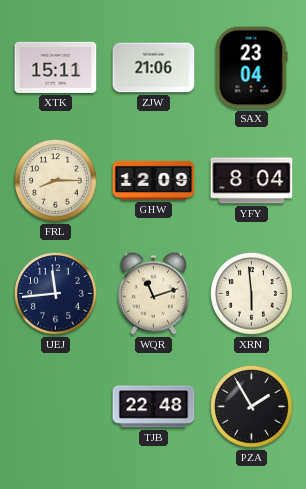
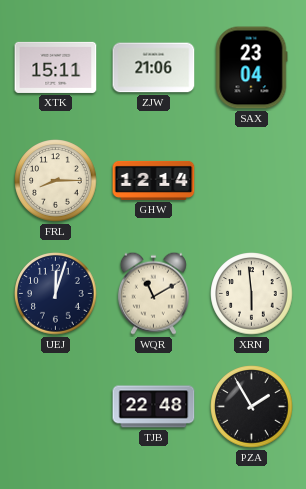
GHW: 12:09 -> 12:14 (154, 180)
YFY: 8:04 -> none (252, 181)
UEJ: 11:44 -> 12:03 (56, 294)
WQR: 11:12 -> 11:10 (153, 293)
